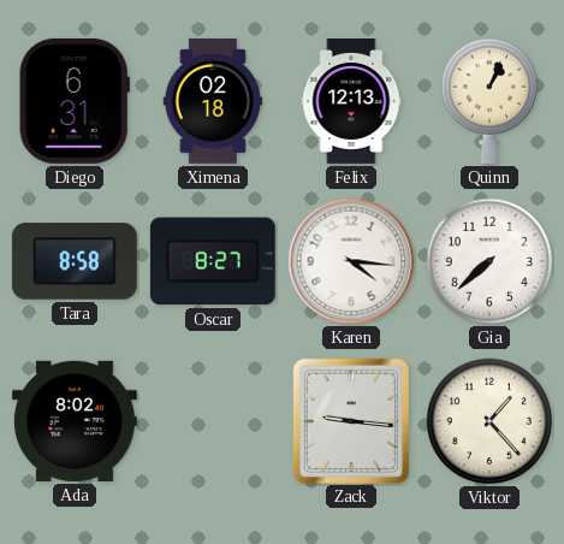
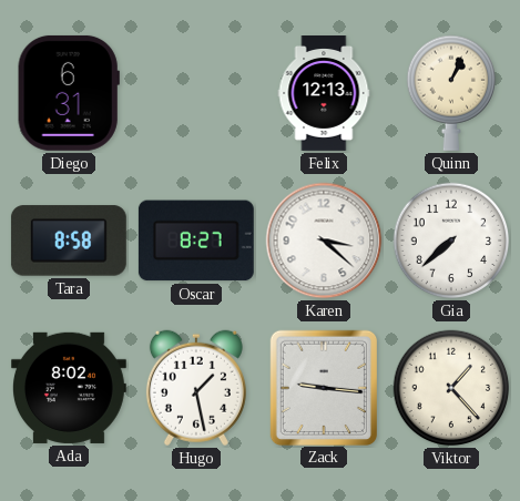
Ximena: 02:18 -> none (213, 101)
Karen: 4:16 -> 3:22 (324, 241)
Hugo: none -> 1:28 (196, 388)
